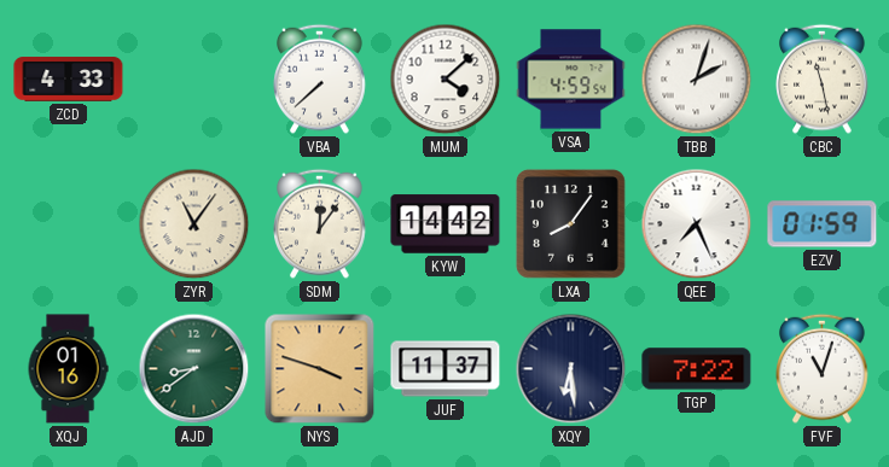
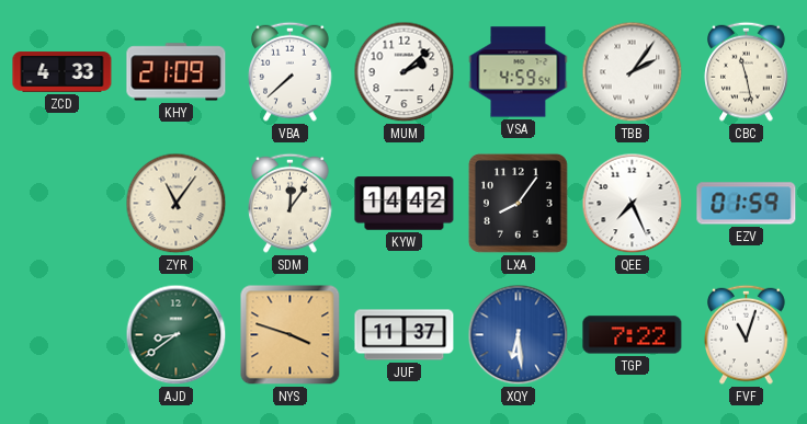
KHY: none -> 21:09 (177, 72)
MUM: 4:08 -> 2:08 (405, 72)
TBB: 2:03 -> 2:06 (633, 72)
XQJ: 01:16 -> none (68, 369)
XQY dial: navy -> blue (519, 335)
